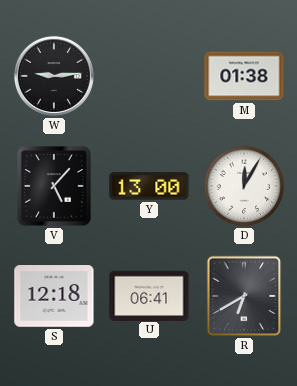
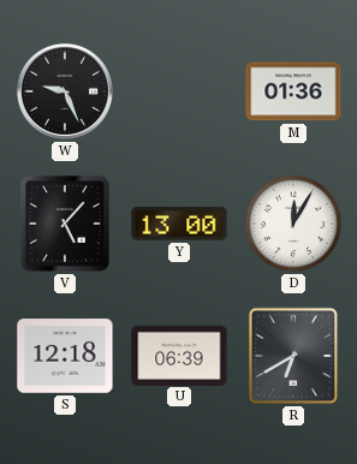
W: 9:14 -> 9:26 (65, 91)
M: 01:38 -> 01:36 (293, 91)
U: 06:41 -> 06:39 (179, 355)
